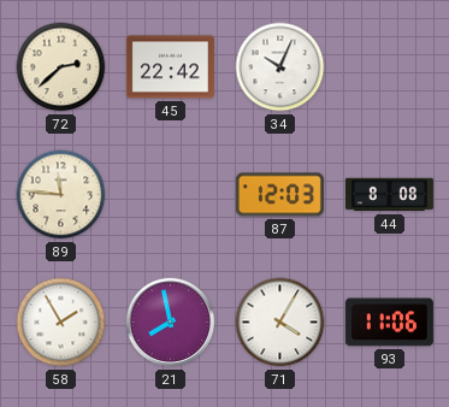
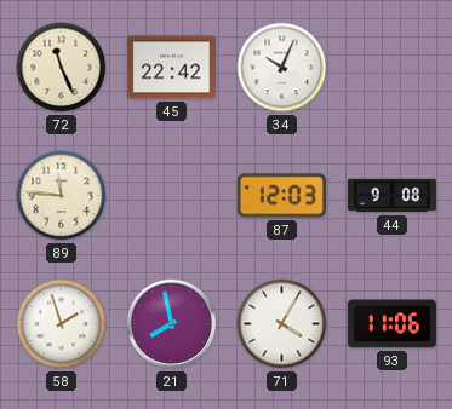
72: 2:38 -> 11:26 (62, 68)
44: 8:08 -> 9:08 (391, 196)
58: 1:55 -> 1:57 (62, 324)
